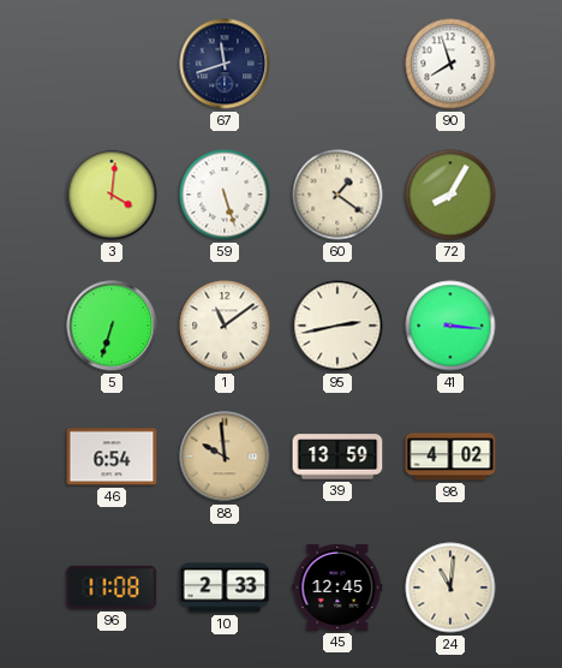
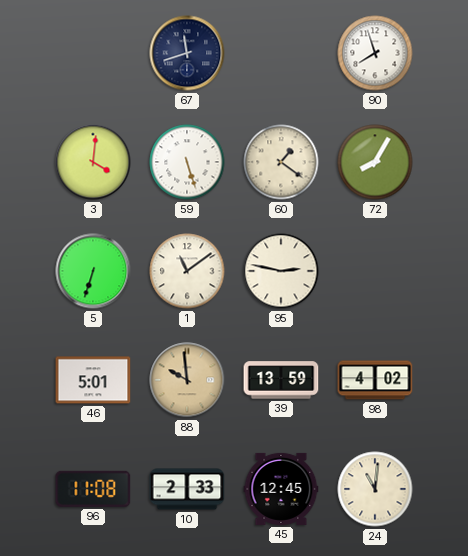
95: 2:43 -> 2:47 (281, 271)
41: 3:16 -> none (450, 326)
46: 6:54 -> 5:01 (93, 380)
